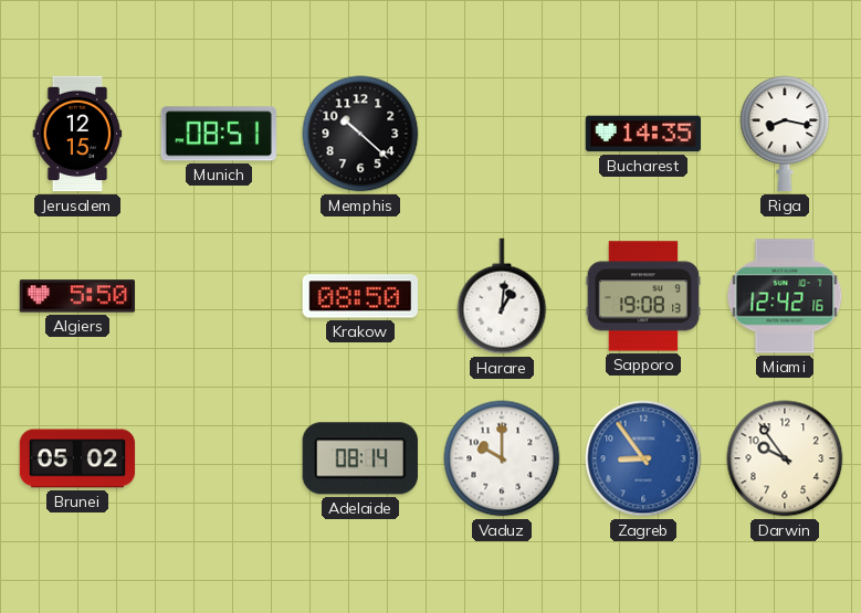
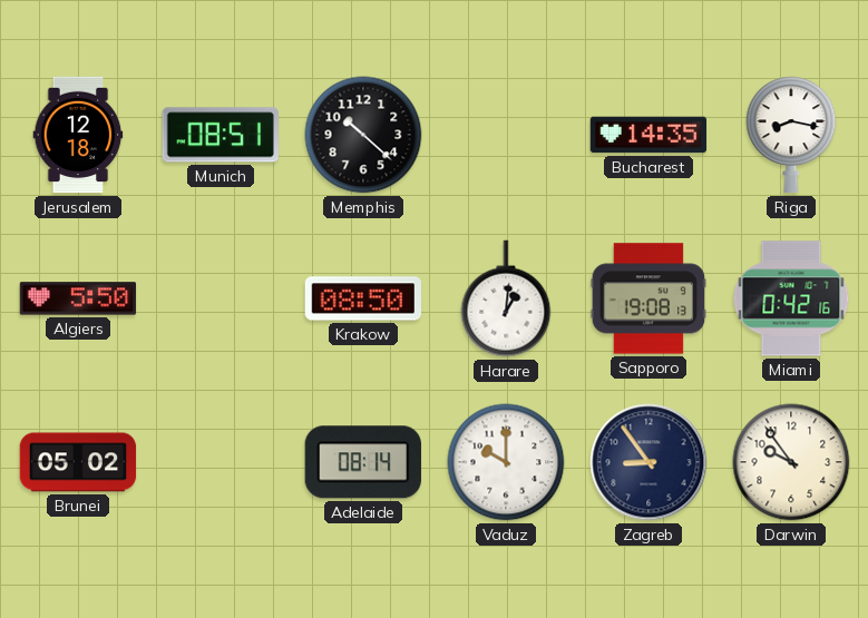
Jerusalem: 12:15 -> 12:18 (78, 135)
Miami: 12:42 -> 0:42 (791, 298)
Zagreb dial: blue -> navy (648, 462)
